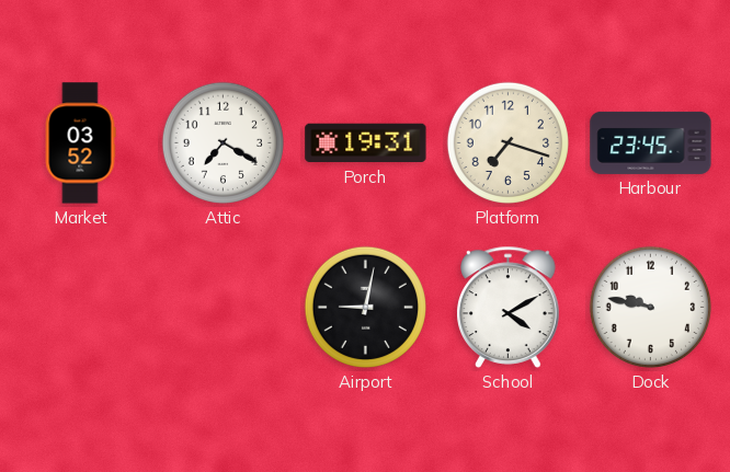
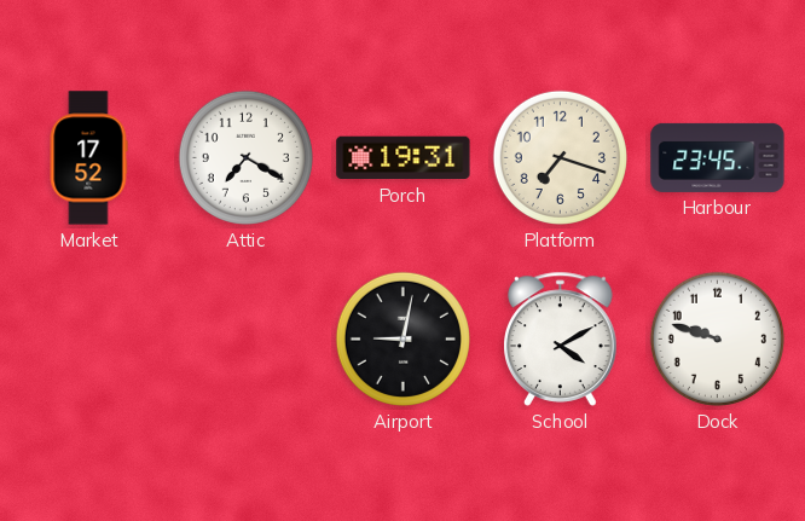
Market: 03:52 -> 17:52 (88, 158)
Dock: 9:47 -> 9:48 (717, 338)
